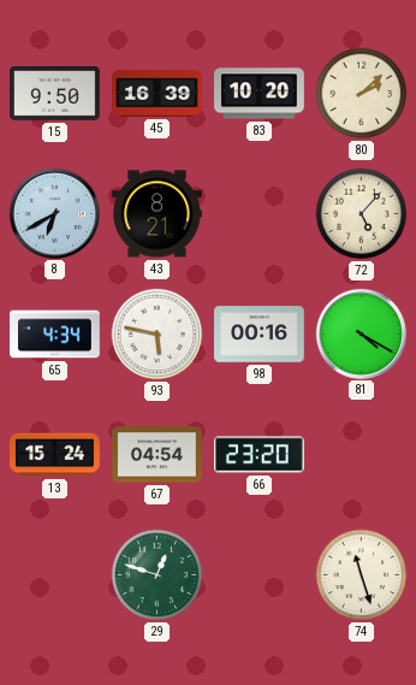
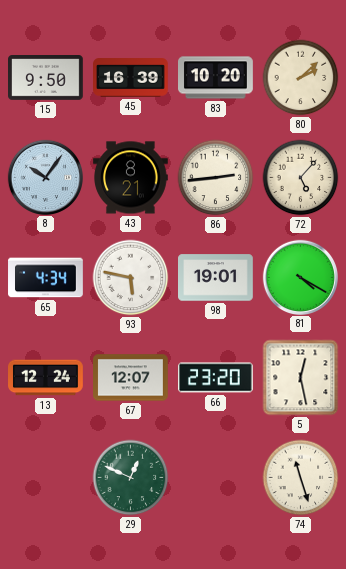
8: 6:40 -> 10:06 (45, 177)
86: none -> 2:44 (216, 178)
98: 00:16 -> 19:01 (216, 278)
13: 15:24 -> 12:24 (46, 378)
67: 04:54 -> 12:07 (131, 378)
5: none -> 12:28 (301, 378)
29: 12:48 -> 12:49 (131, 478)
